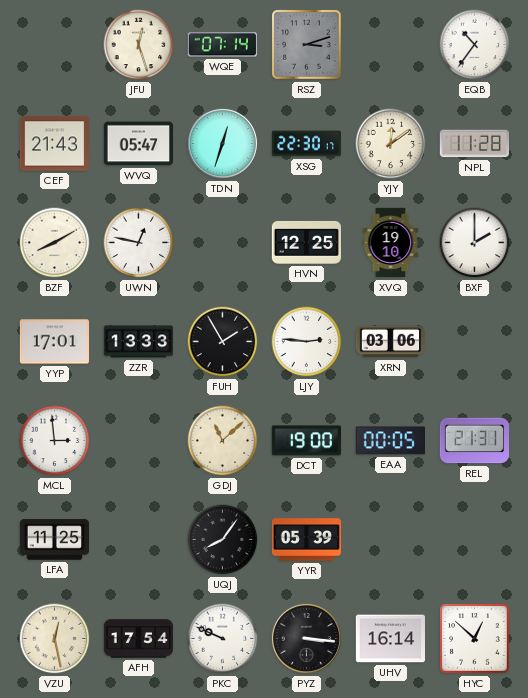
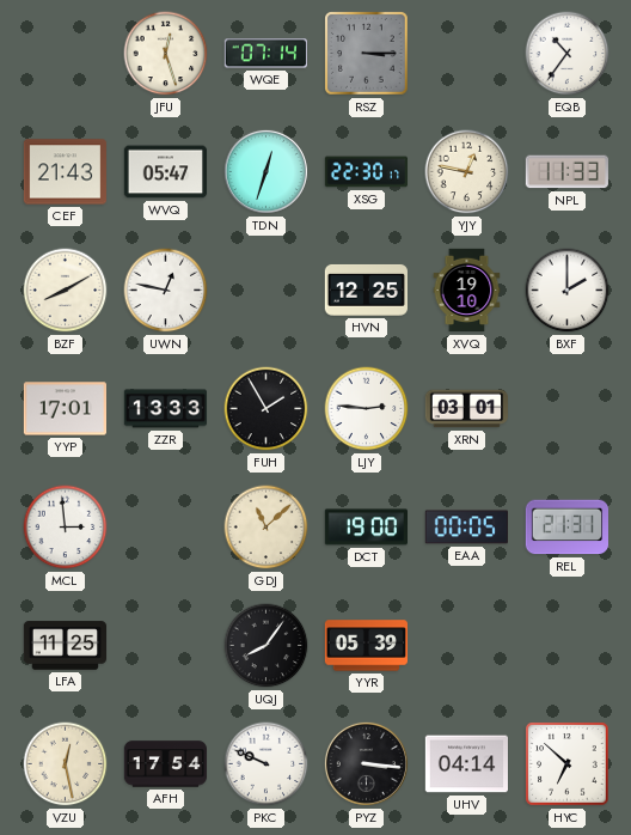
RSZ: 3:12 -> 3:15 (367, 54)
YJY: 12:09 -> 12:47 (467, 172)
NPL: 11:28 -> 11:33 (566, 172)
XRN: 03:06 -> 03:01 (466, 409)
UHV: 16:14 -> 04:14 (466, 764)
HYC: 12:52 -> 6:52 (568, 764)
